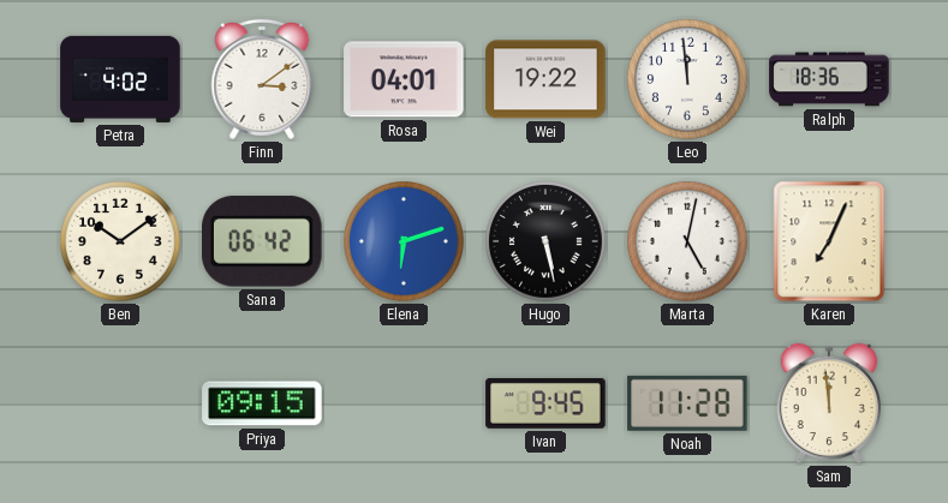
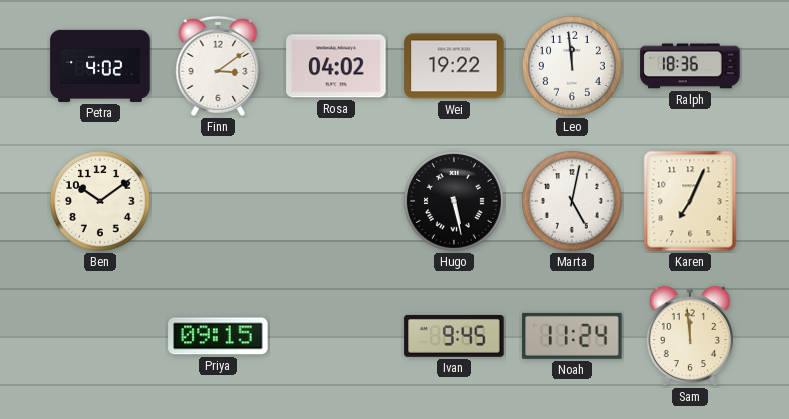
Rosa: 04:01 -> 04:02 (336, 66)
Sana: 06:42 -> none (263, 241)
Elena: 6:12 -> none (405, 242)
Noah: 11:28 -> 11:24 (572, 336)
